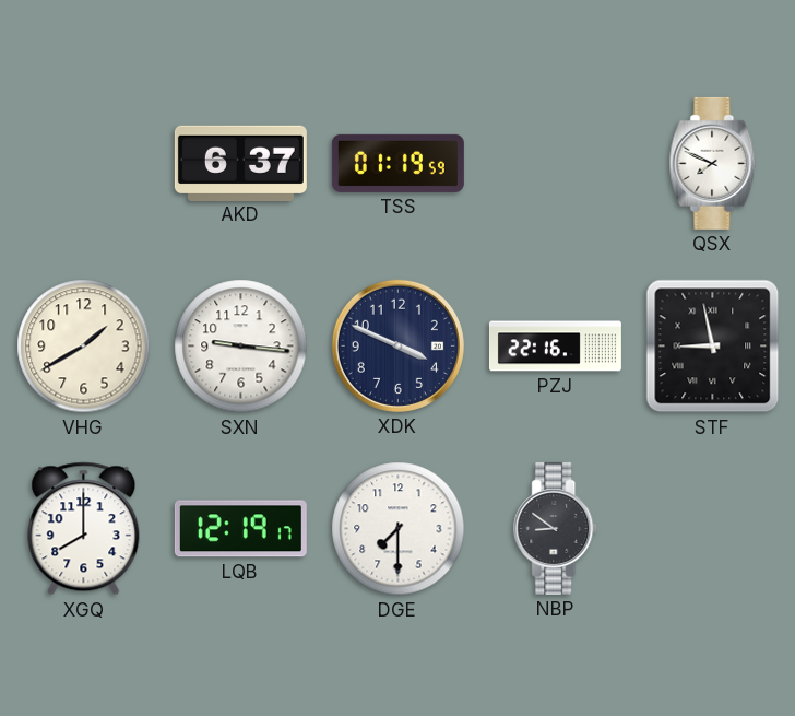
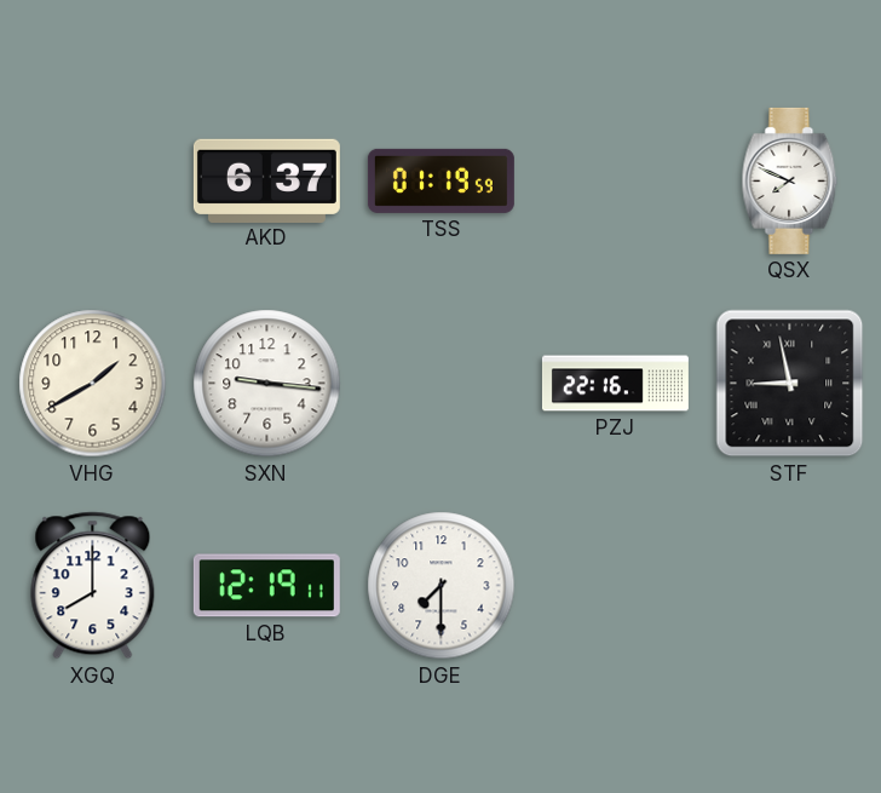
XDK: 3:49 -> none (397, 345)
LQB: 12:19:17 -> 12:19:11 (266, 586)
NBP: 8:51 -> none (556, 528)
